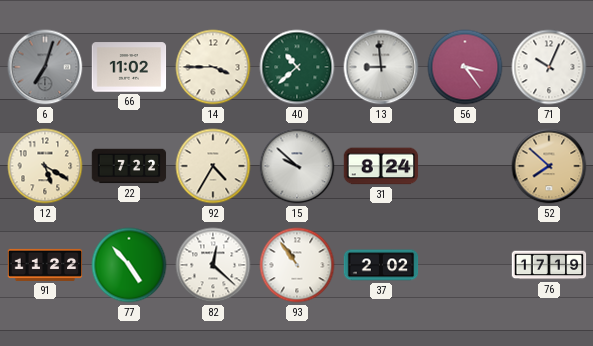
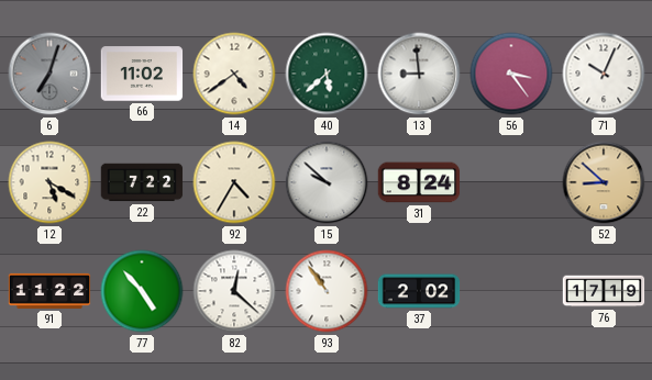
14: 3:45 -> 4:39 (234, 74)
40: 10:38 -> 5:38 (327, 74)
52: 7:52 -> 8:52 (604, 182)
